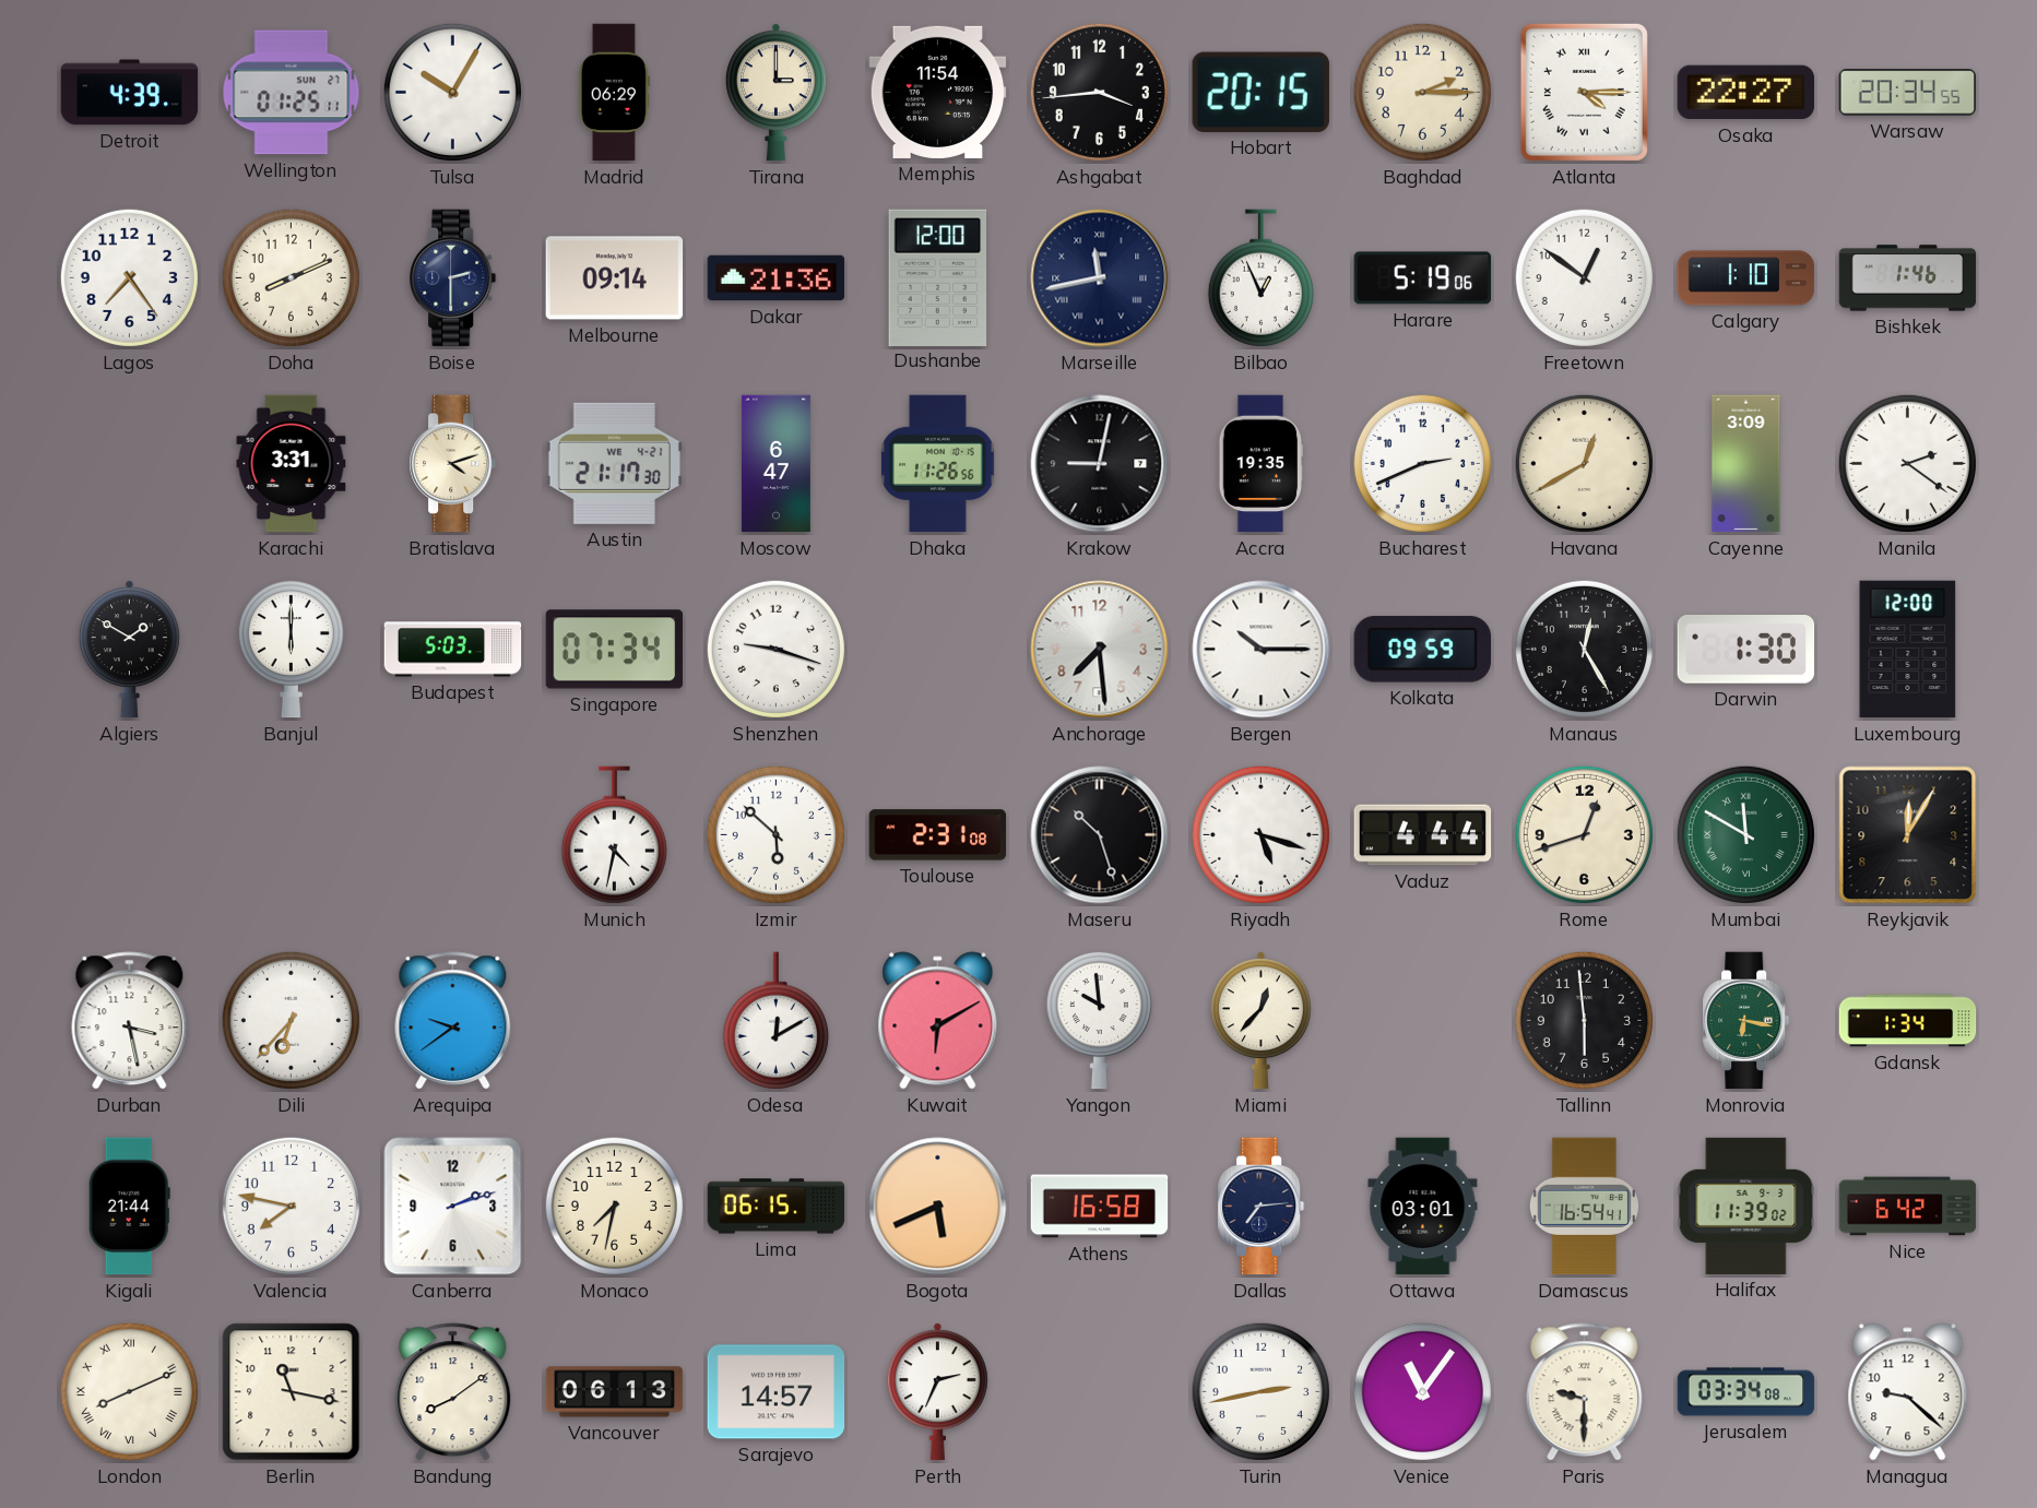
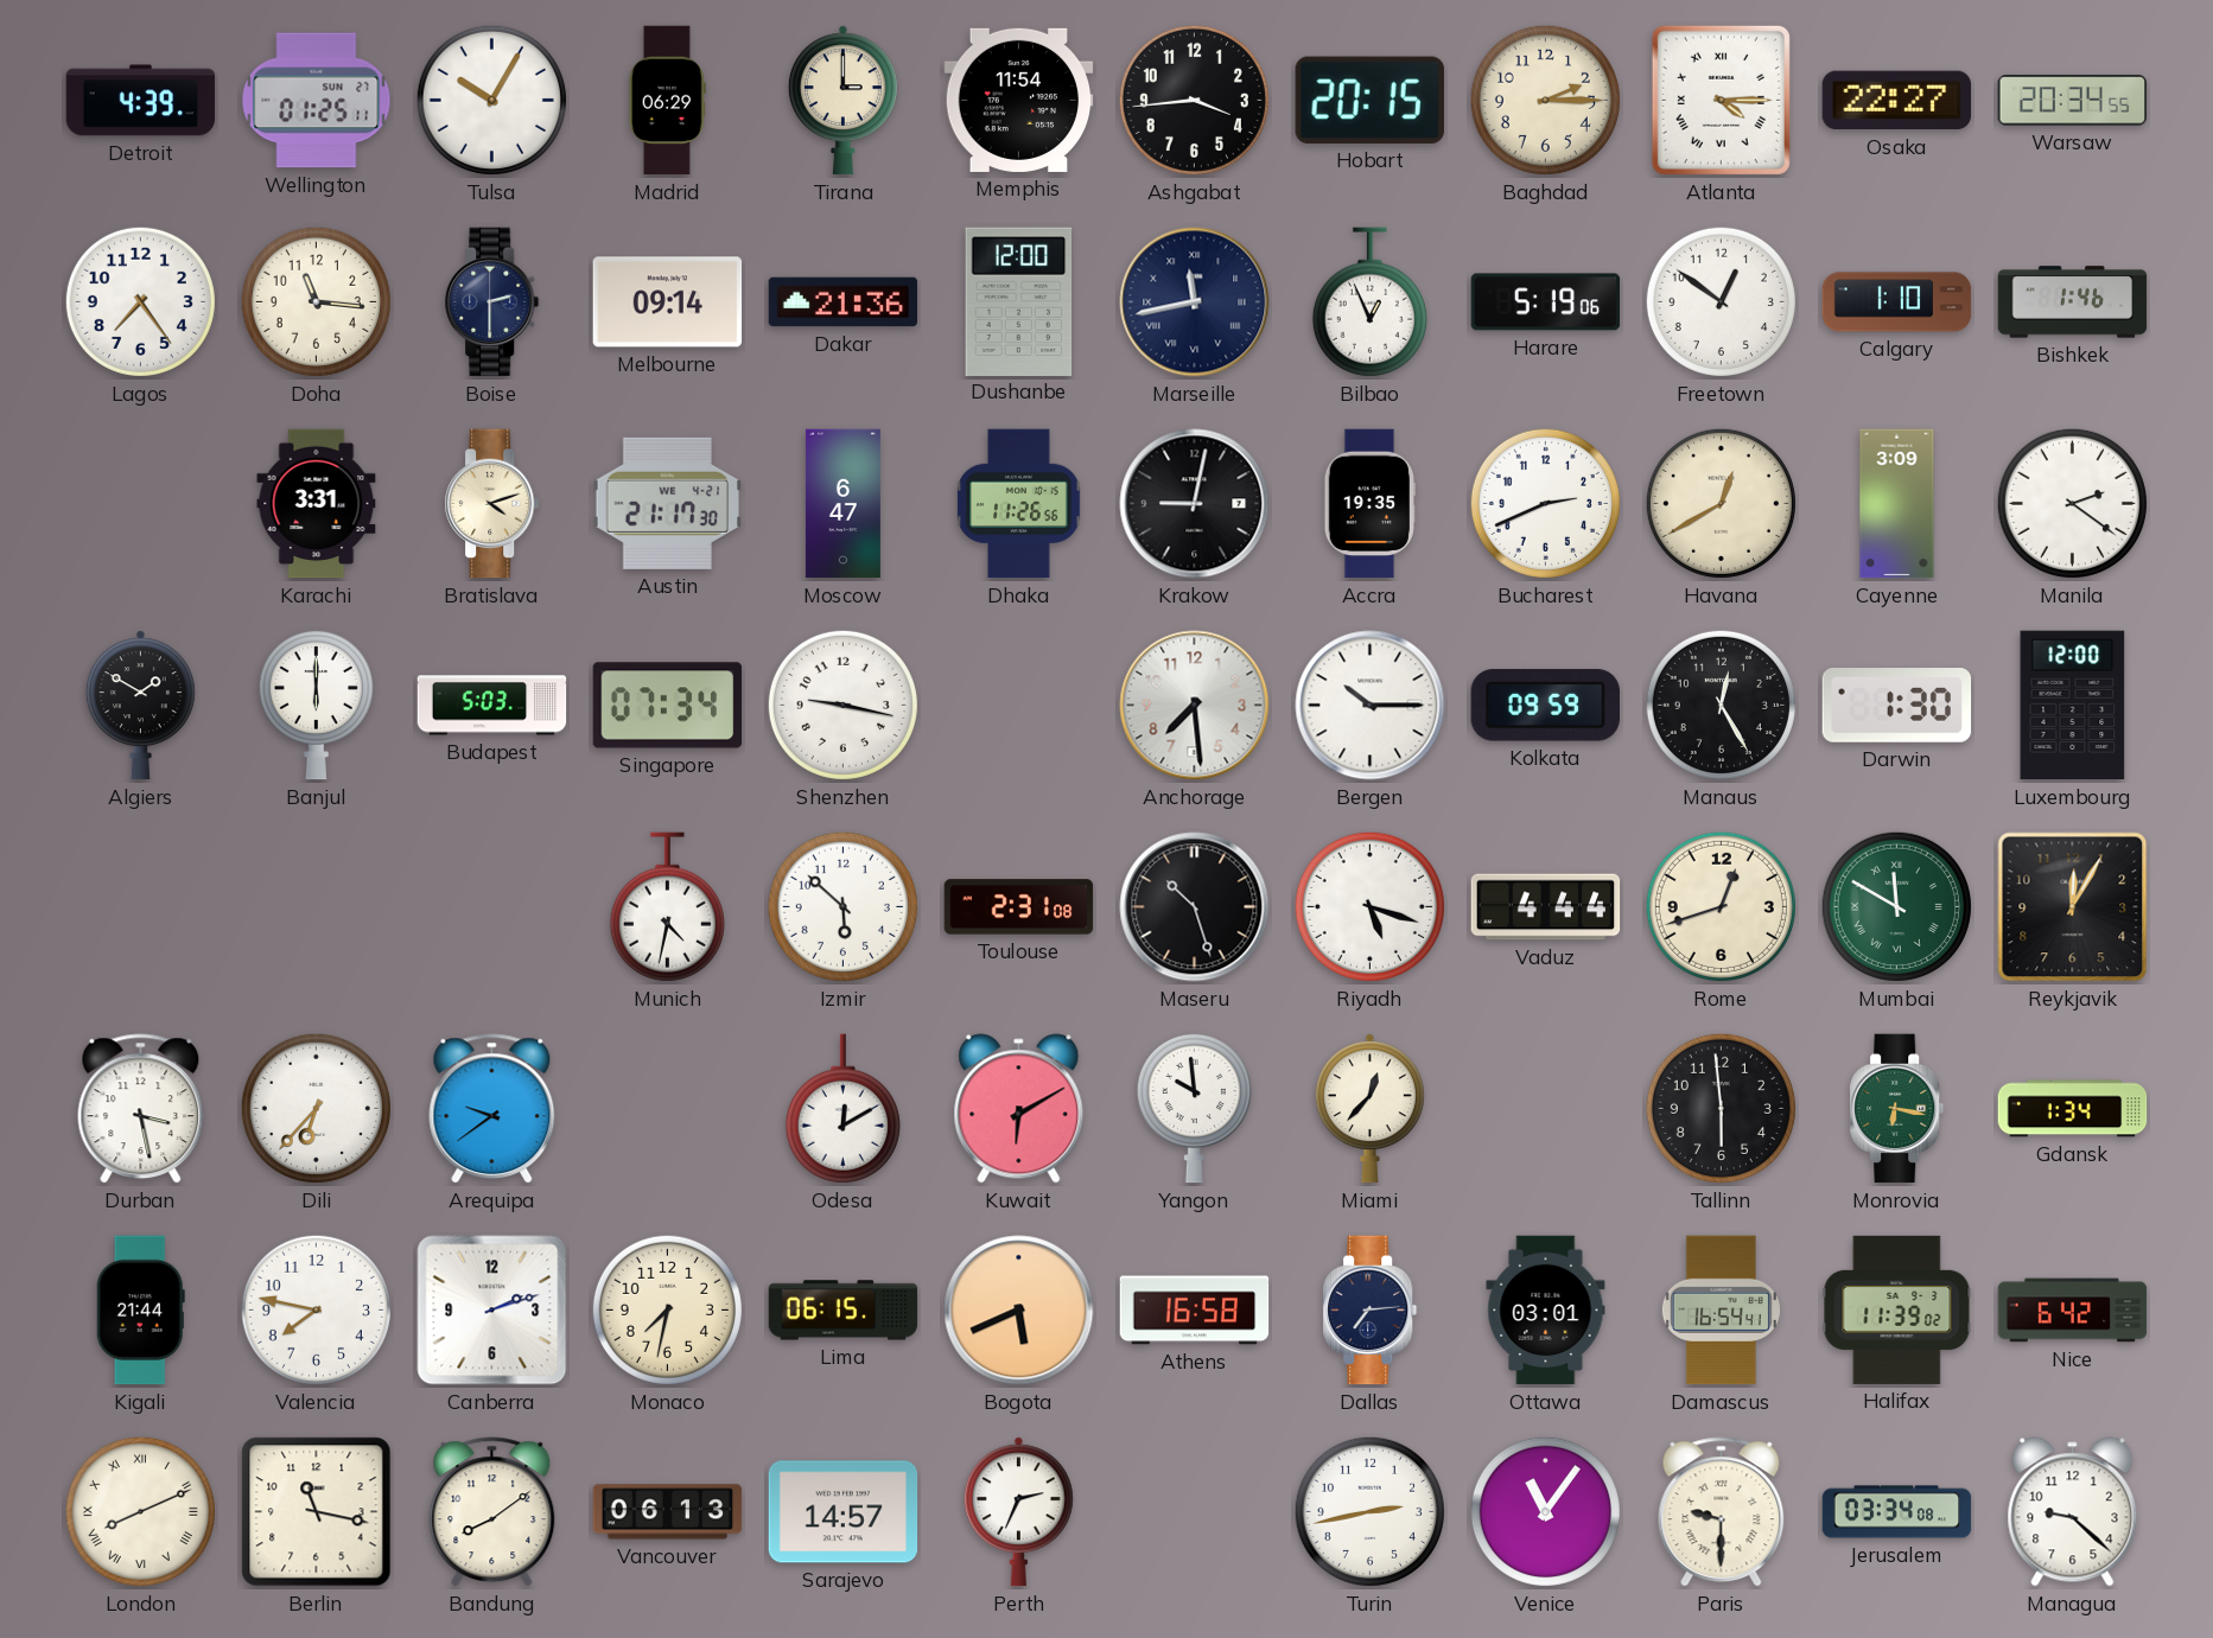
Doha: 8:11 -> 11:16 (316, 301)
Shenzhen: 9:18 -> 9:17 (842, 705)
